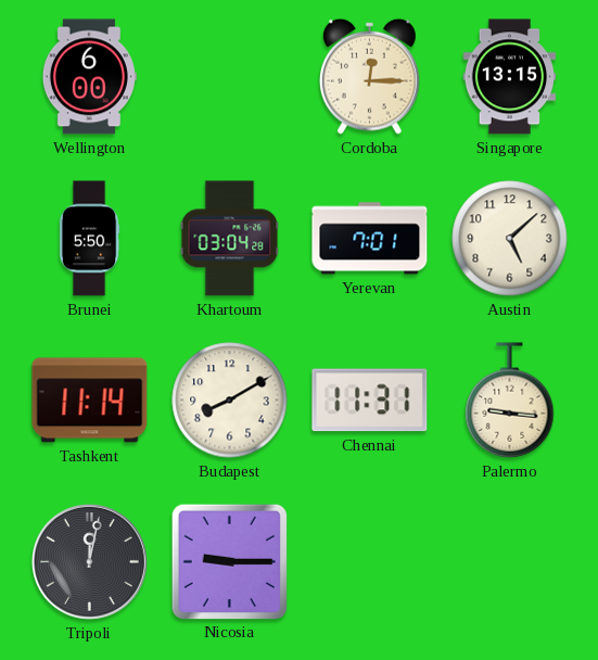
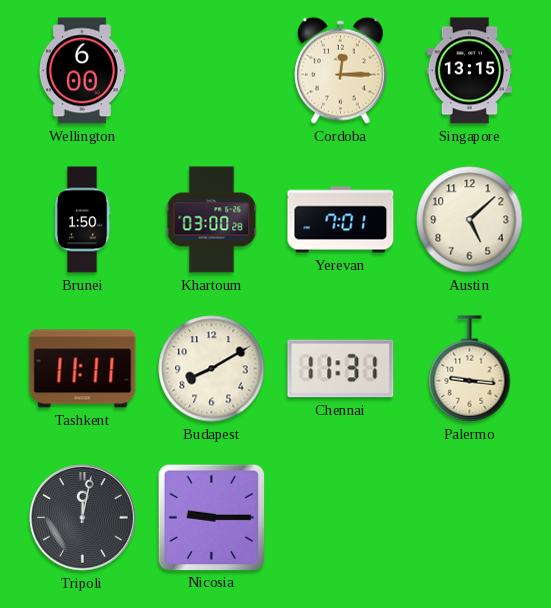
Brunei: 5:50 -> 1:50 (82, 220)
Khartoum: 03:04 -> 03:00 (212, 220)
Tashkent: 11:14 -> 11:11 (83, 369)
